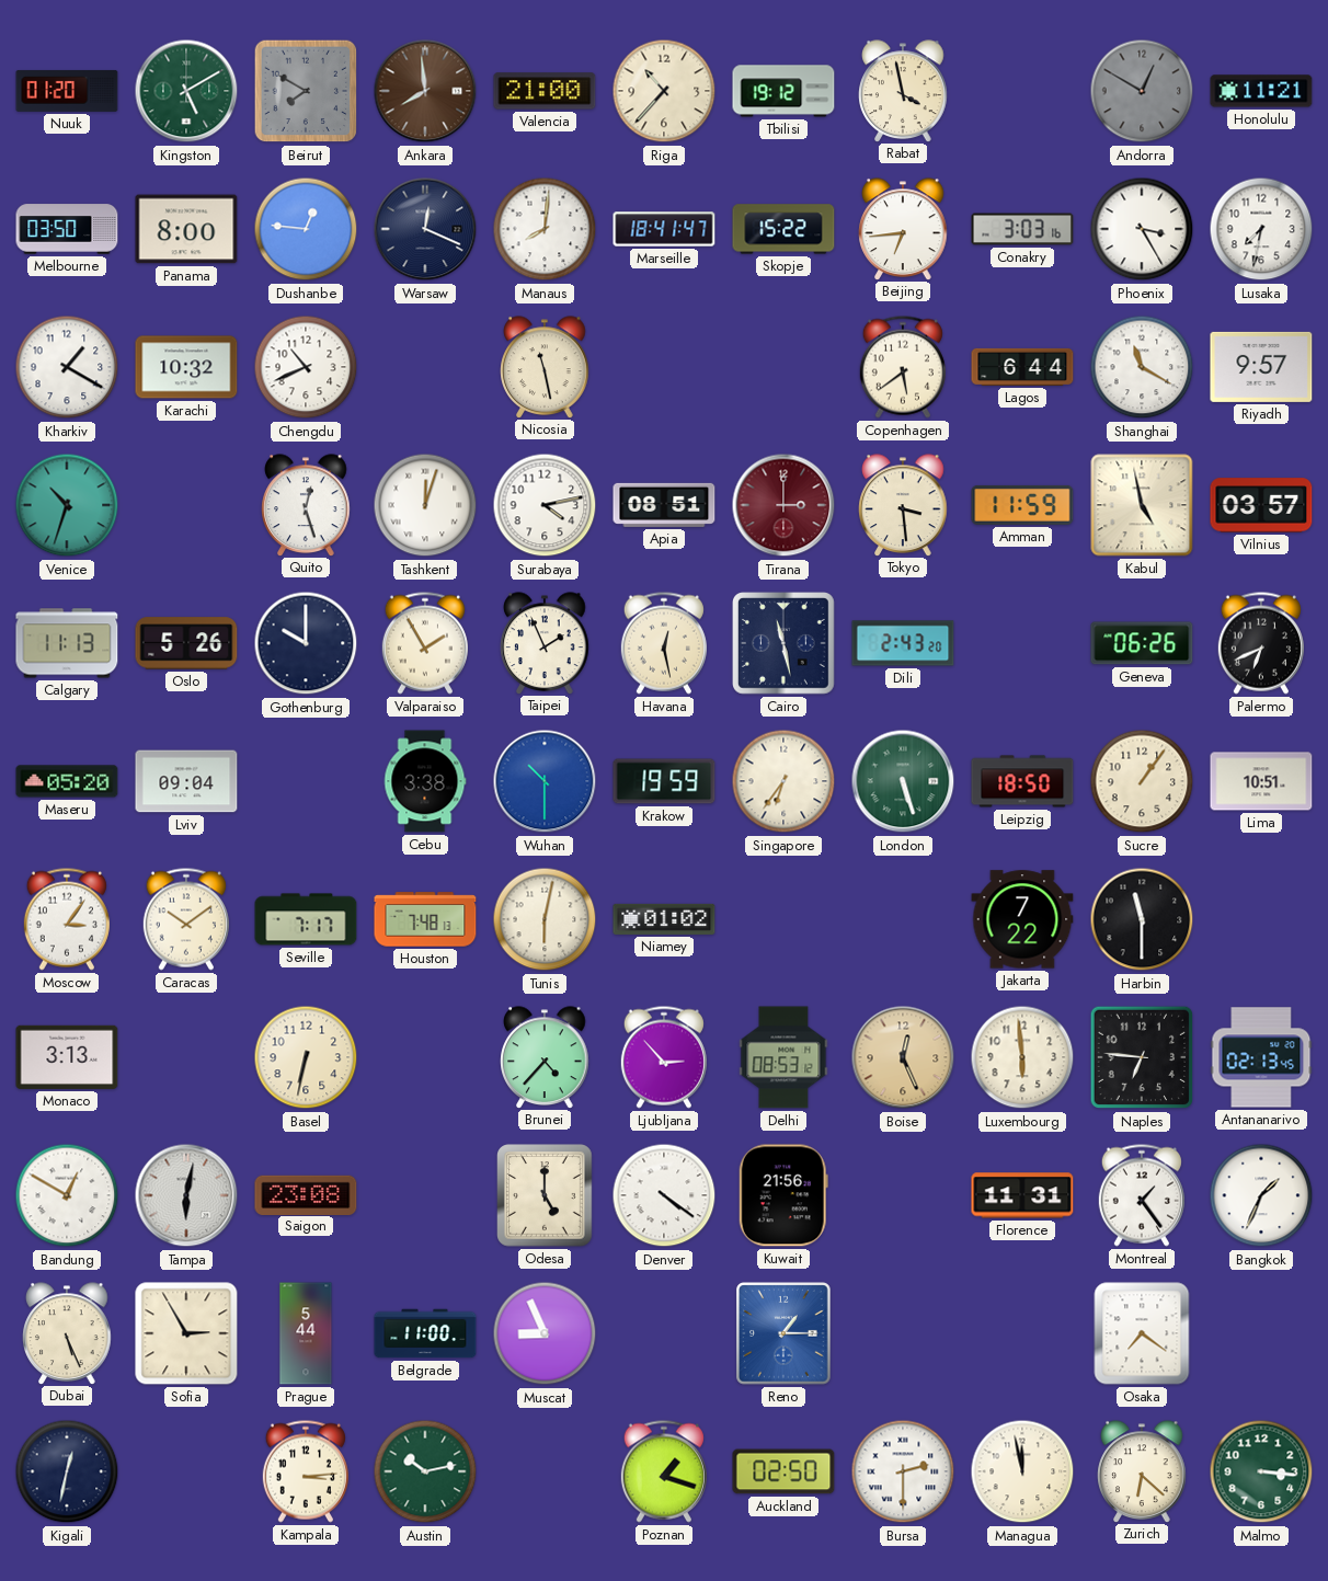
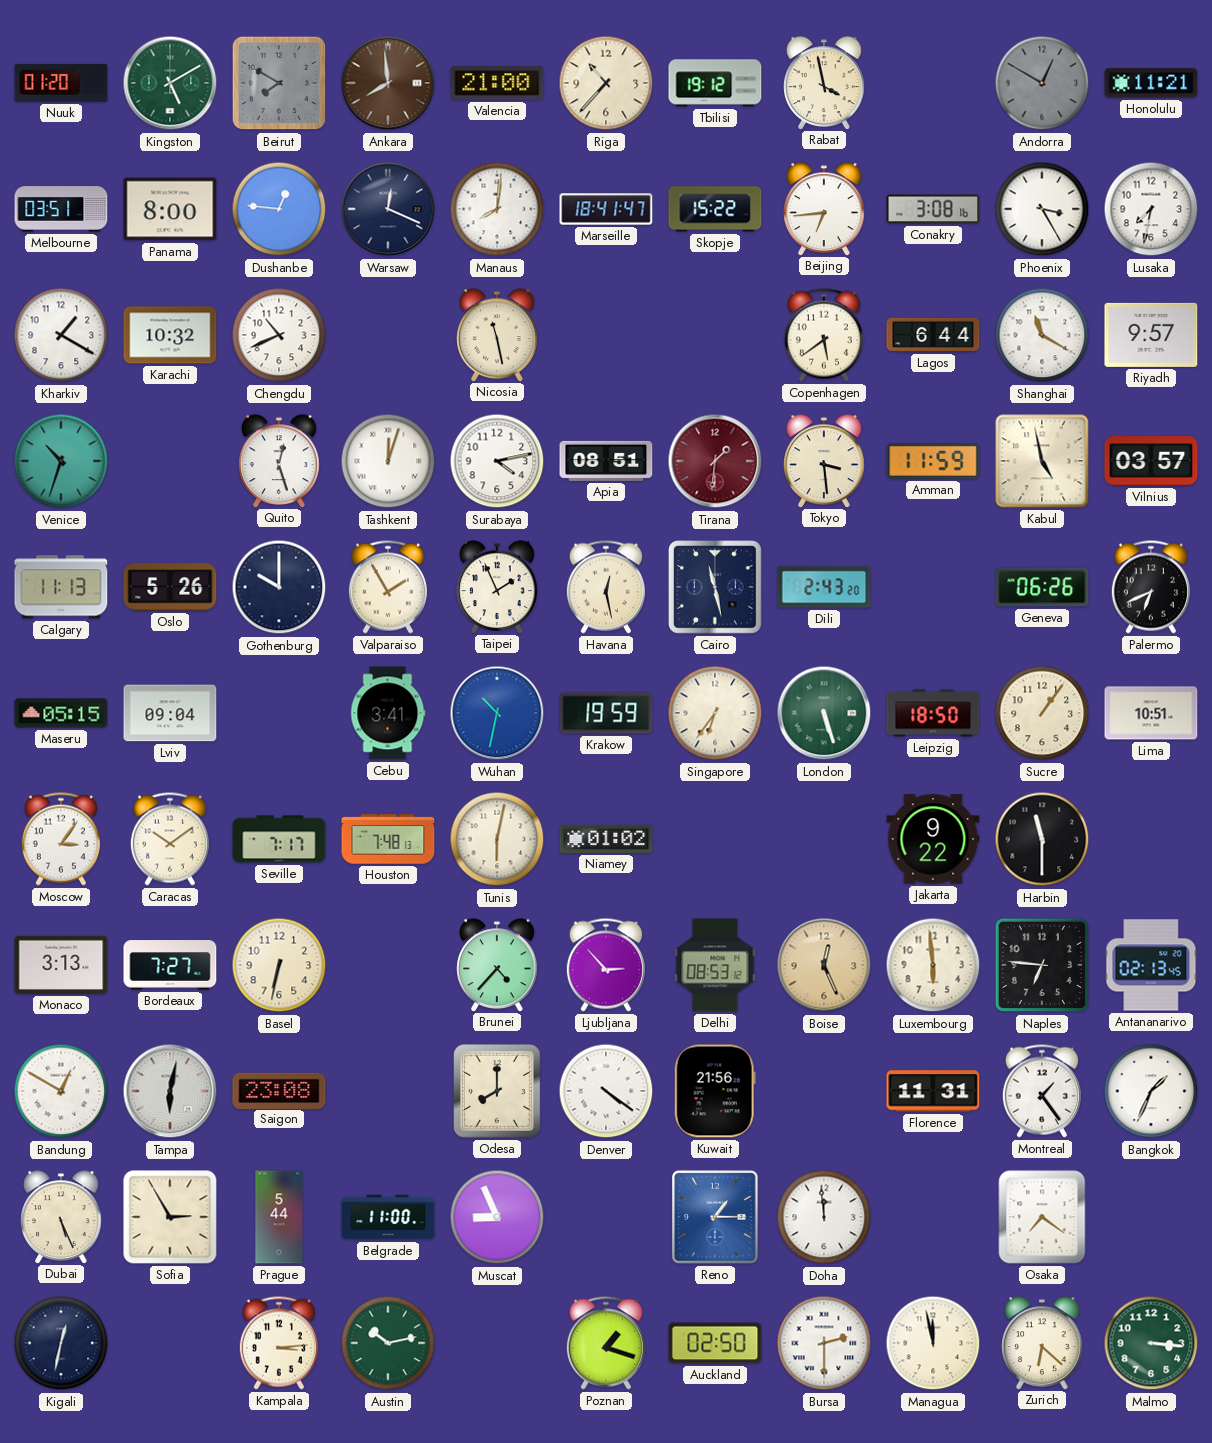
Melbourne: 03:50 -> 03:51 (61, 209)
Conakry: 3:03 -> 3:08 (933, 209)
Tirana: 3:00 -> 1:31 (715, 461)
Maseru: 05:20 -> 05:15 (61, 713)
Cebu: 3:38 -> 3:41 (388, 713)
Wuhan: 10:30 -> 10:32 (497, 713)
Jakarta: 7:22 -> 9:22 (933, 839)
Bordeaux: none -> 7:27 (170, 965)
Odesa: 5:00 -> 8:00 (497, 1091)
Doha: none -> 11:59 (824, 1217)
